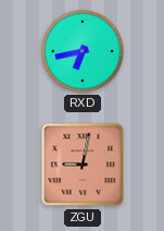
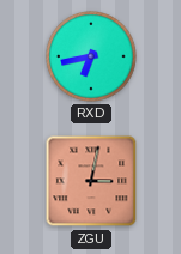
ZGU: 9:02 -> 3:02 (91, 181)
